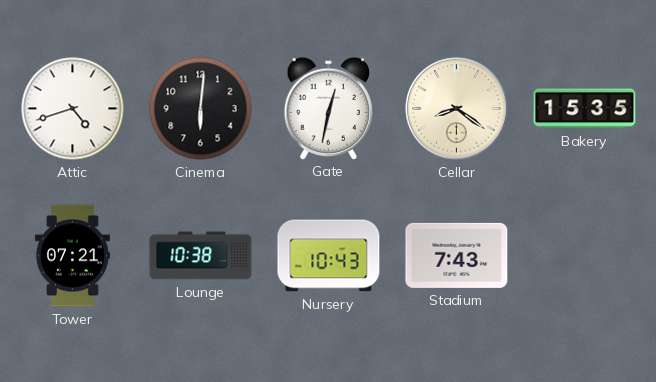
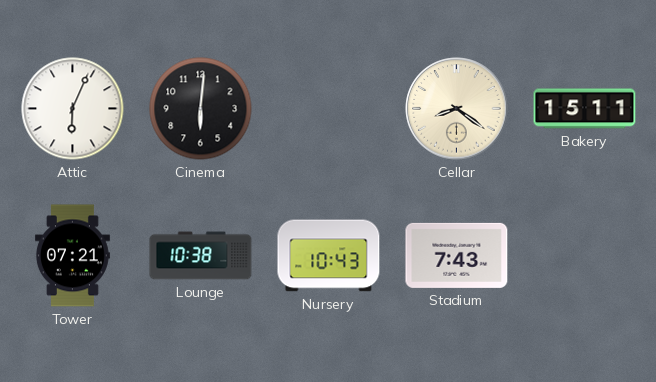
Attic: 4:42 -> 6:04 (73, 109)
Gate: 12:32 -> none (328, 108)
Bakery: 15:35 -> 15:11 (585, 109)
